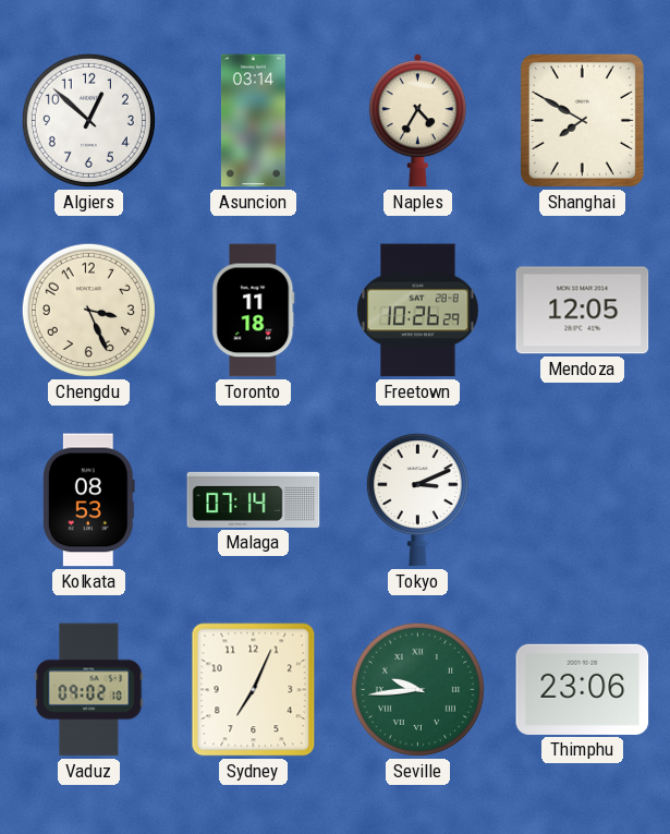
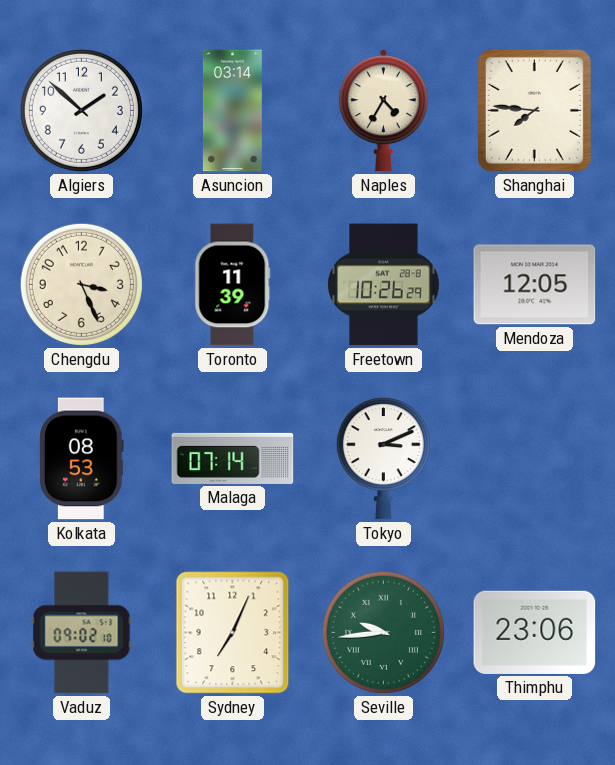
Algiers: 12:52 -> 1:52 (81, 110)
Shanghai: 7:50 -> 7:46 (534, 110)
Toronto: 11:18 -> 11:39 (233, 285)
